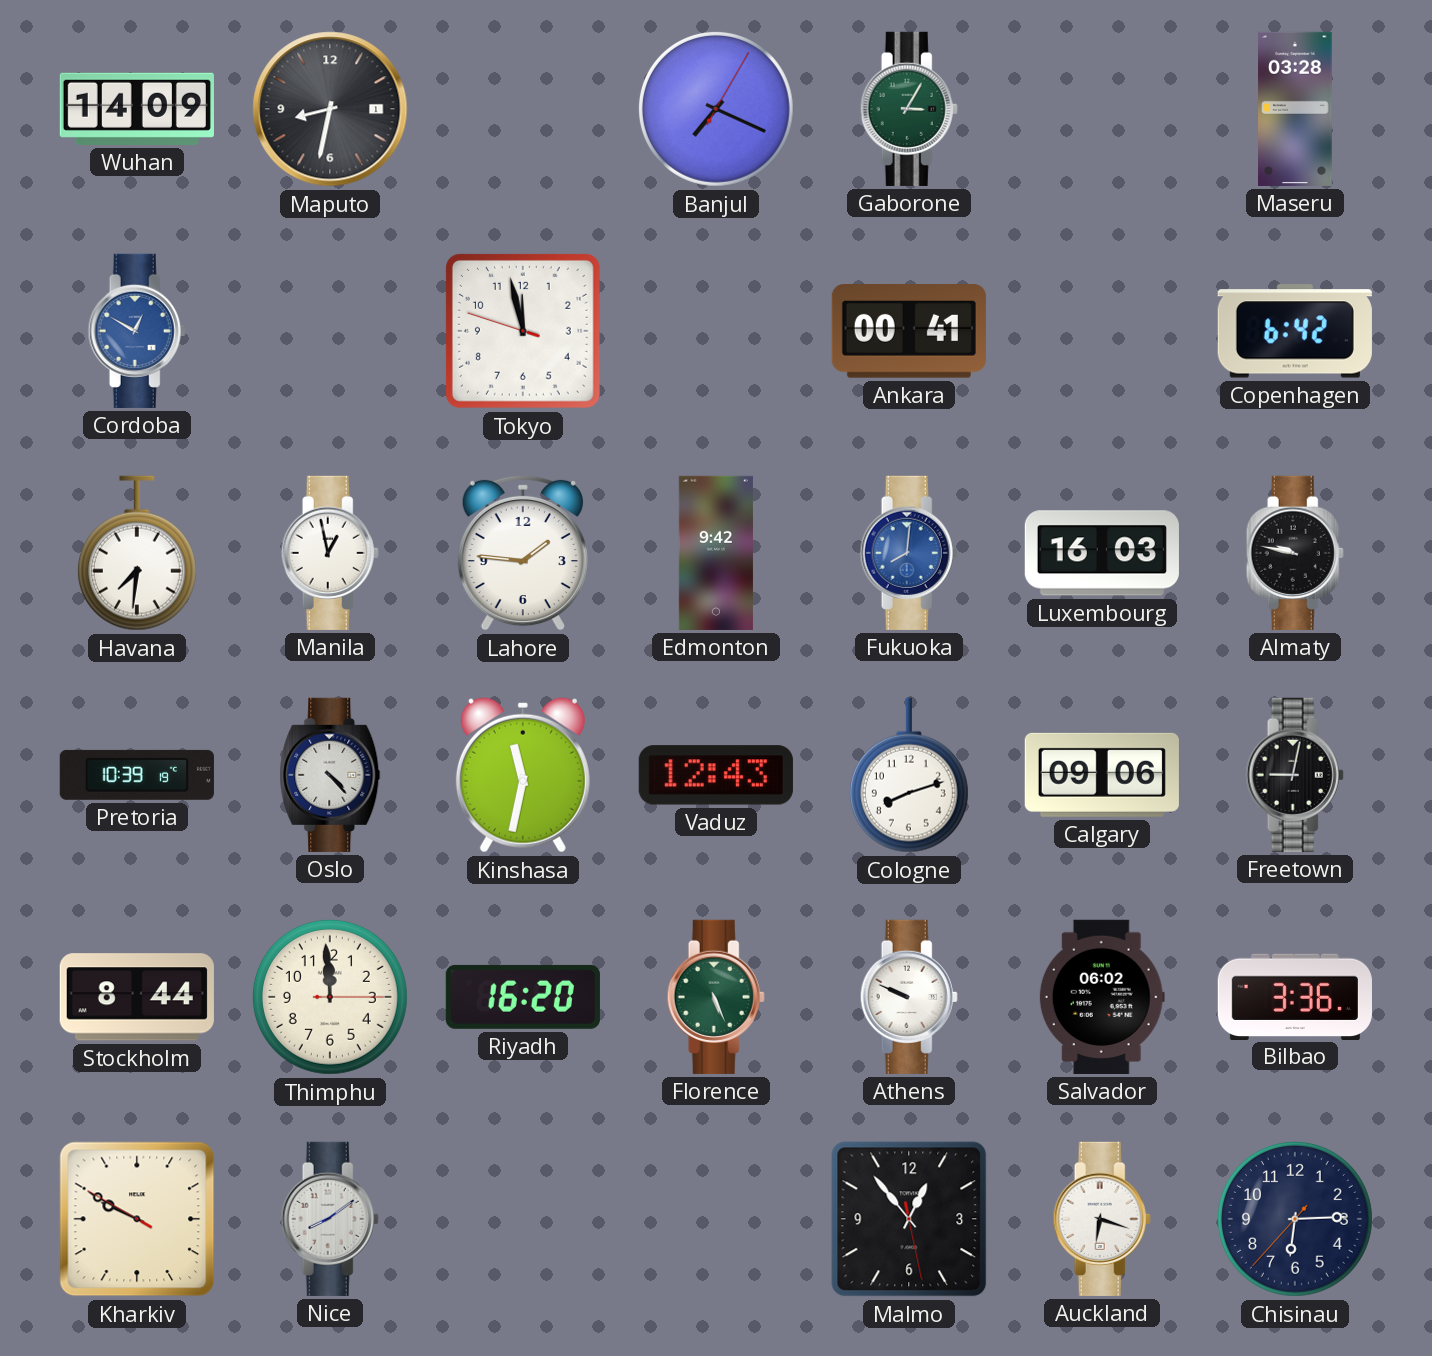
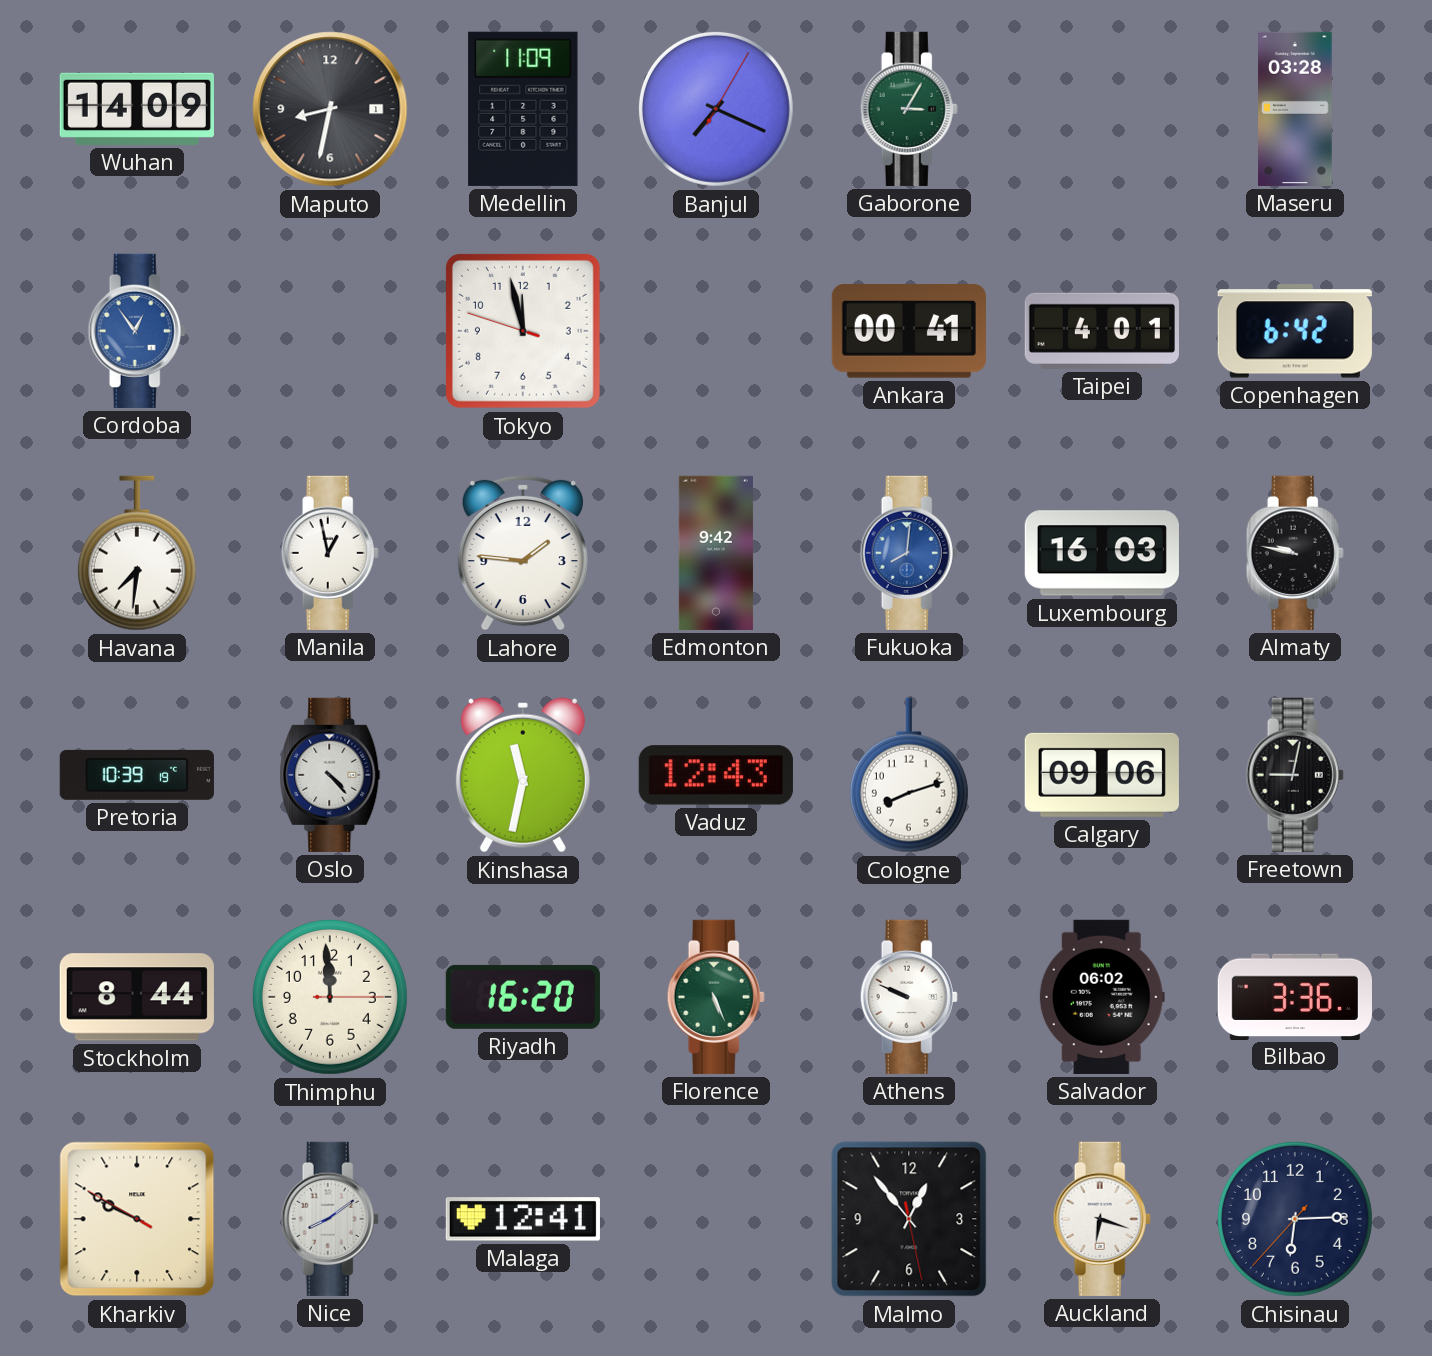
Medellin: none -> 11:09 (523, 109)
Cordoba: 12:50 -> 12:54 (137, 331)
Taipei: none -> 4:01 (1102, 331)
Malaga: none -> 12:41 (523, 1219)
